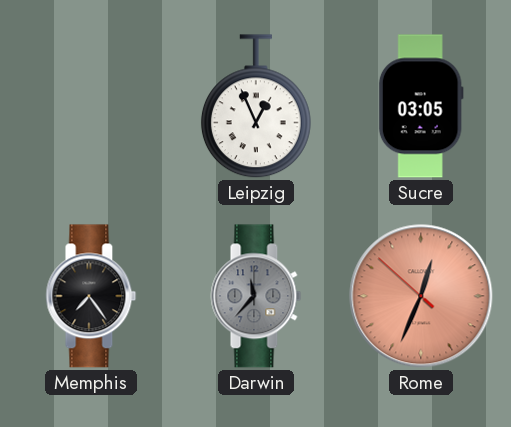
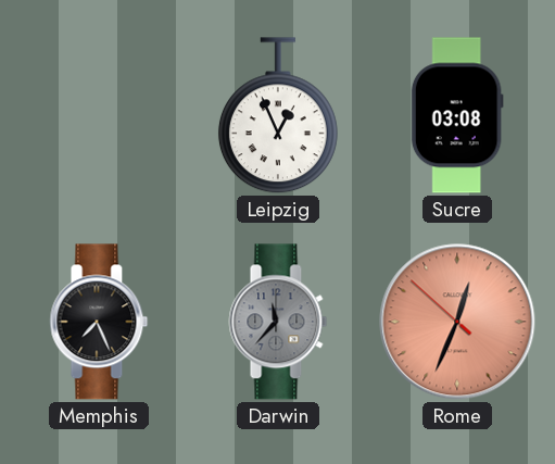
Sucre: 03:05 -> 03:08 (457, 115)
Memphis: 7:24 -> 7:26 (99, 322)
